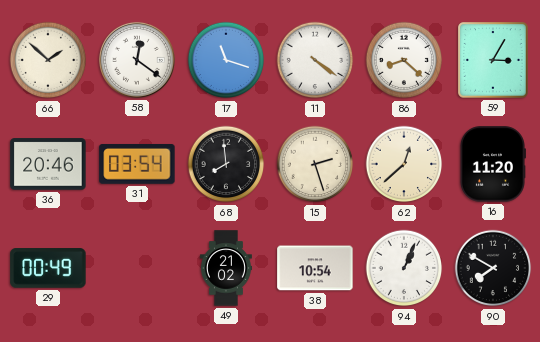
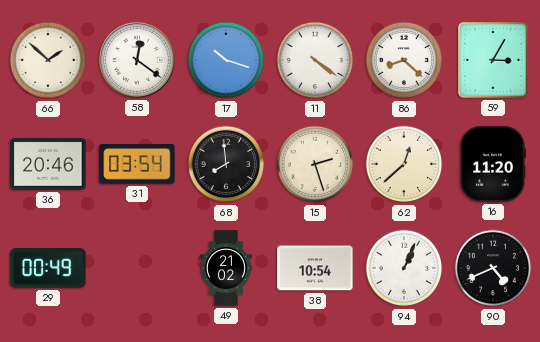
17: 11:18 -> 10:18 (226, 60)
90: 7:50 -> 4:41 (493, 268)
